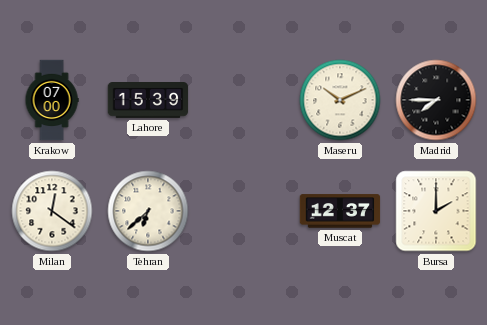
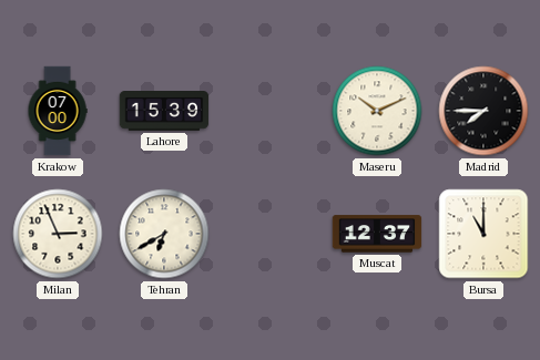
Milan: 12:21 -> 2:56 (58, 234)
Tehran: 6:38 -> 6:40 (164, 234)
Bursa: 2:00 -> 11:00 (483, 234)
